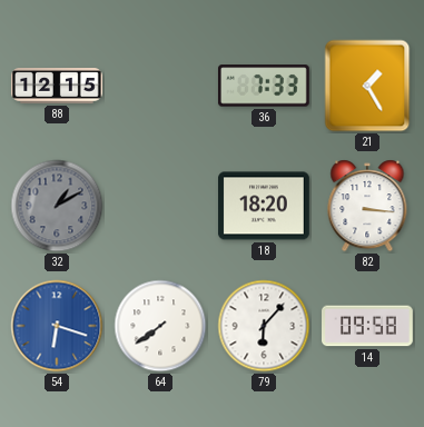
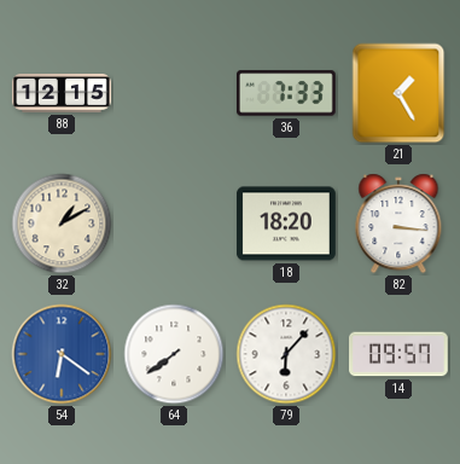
32 dial: grey -> cream (62, 224)
54: 6:18 -> 6:21 (62, 354)
14: 09:58 -> 09:57 (400, 354)
